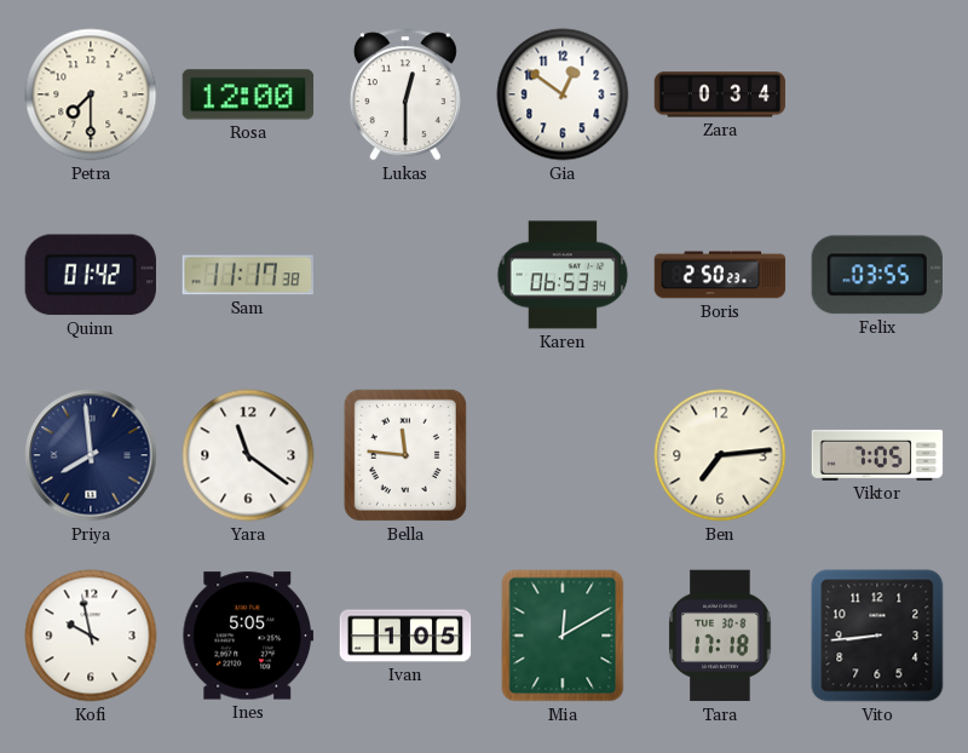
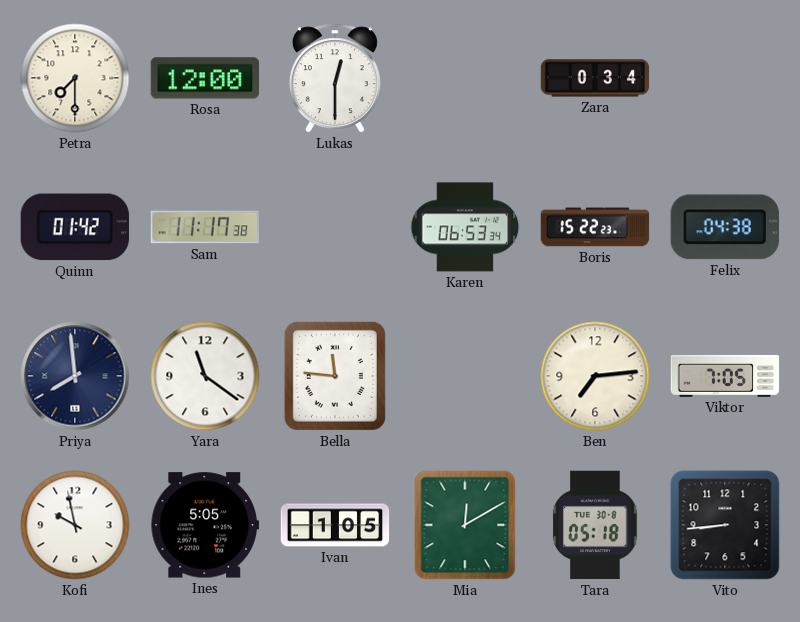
Gia: 12:51 -> none (563, 94)
Boris: 2:50 -> 15:22 (595, 227)
Felix: 03:55 -> 04:38 (725, 227)
Tara: 17:18 -> 05:18 (595, 525)
